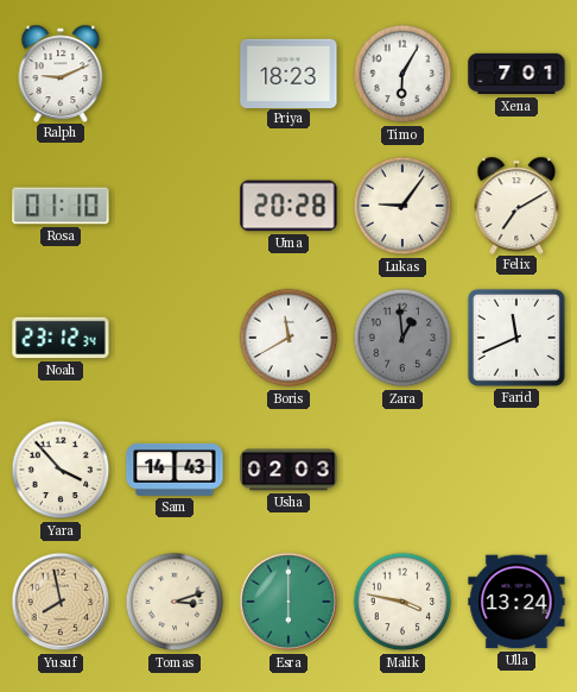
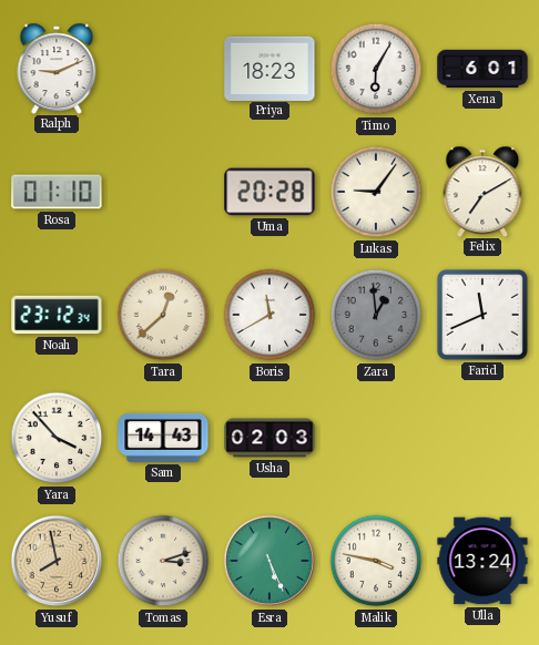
Xena: 7:01 -> 6:01 (482, 69)
Tara: none -> 12:38 (163, 315)
Esra: 6:00 -> 5:26 (269, 561)
